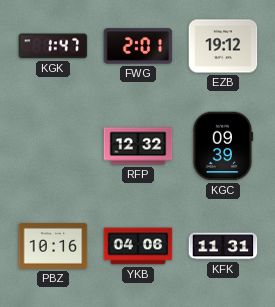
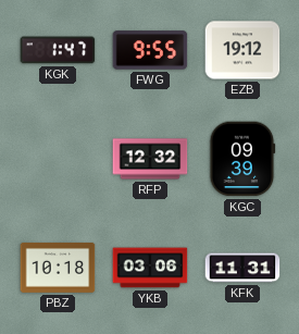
FWG: 2:01 -> 9:55 (150, 50)
PBZ: 10:16 -> 10:18 (58, 268)
YKB: 04:06 -> 03:06 (150, 268)
